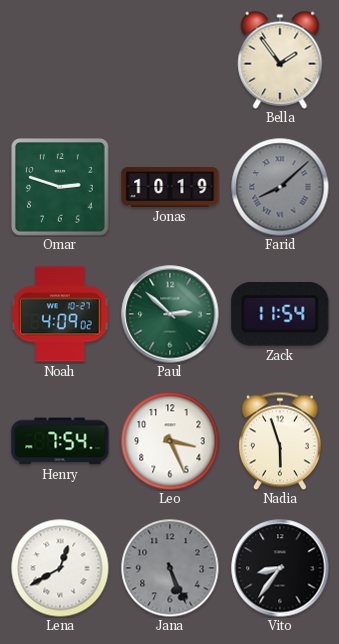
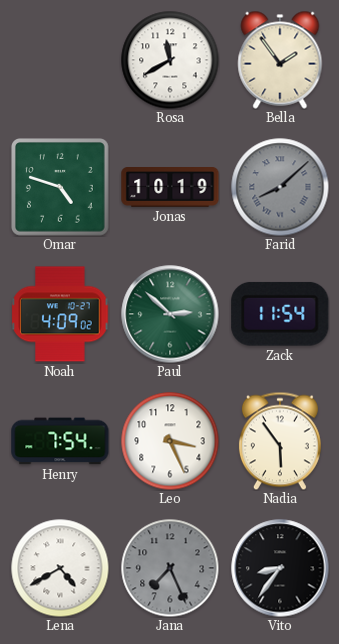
Rosa: none -> 11:40 (170, 60)
Omar: 2:48 -> 4:48 (61, 188)
Nadia: 5:57 -> 5:54 (280, 441)
Lena: 12:40 -> 4:40 (60, 568)
Jana: 5:26 -> 7:26 (170, 568)
